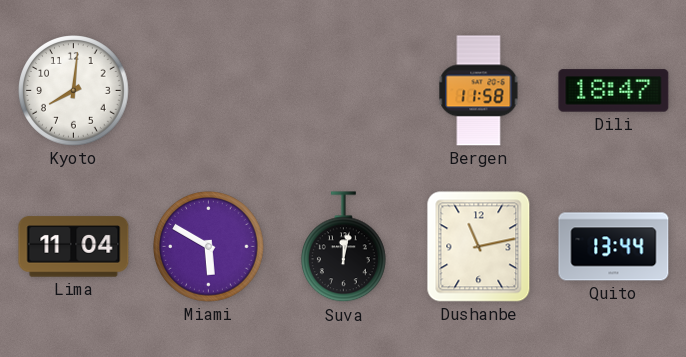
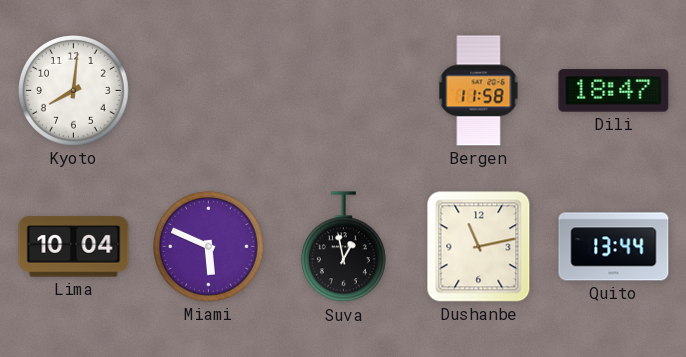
Lima: 11:04 -> 10:04 (74, 247)
Miami: 5:50 -> 5:49 (209, 247)
Suva: 12:02 -> 12:58 (343, 247)
